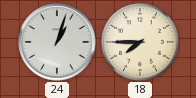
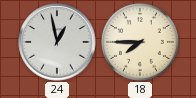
24: 1:03 -> 12:58 (57, 42)
